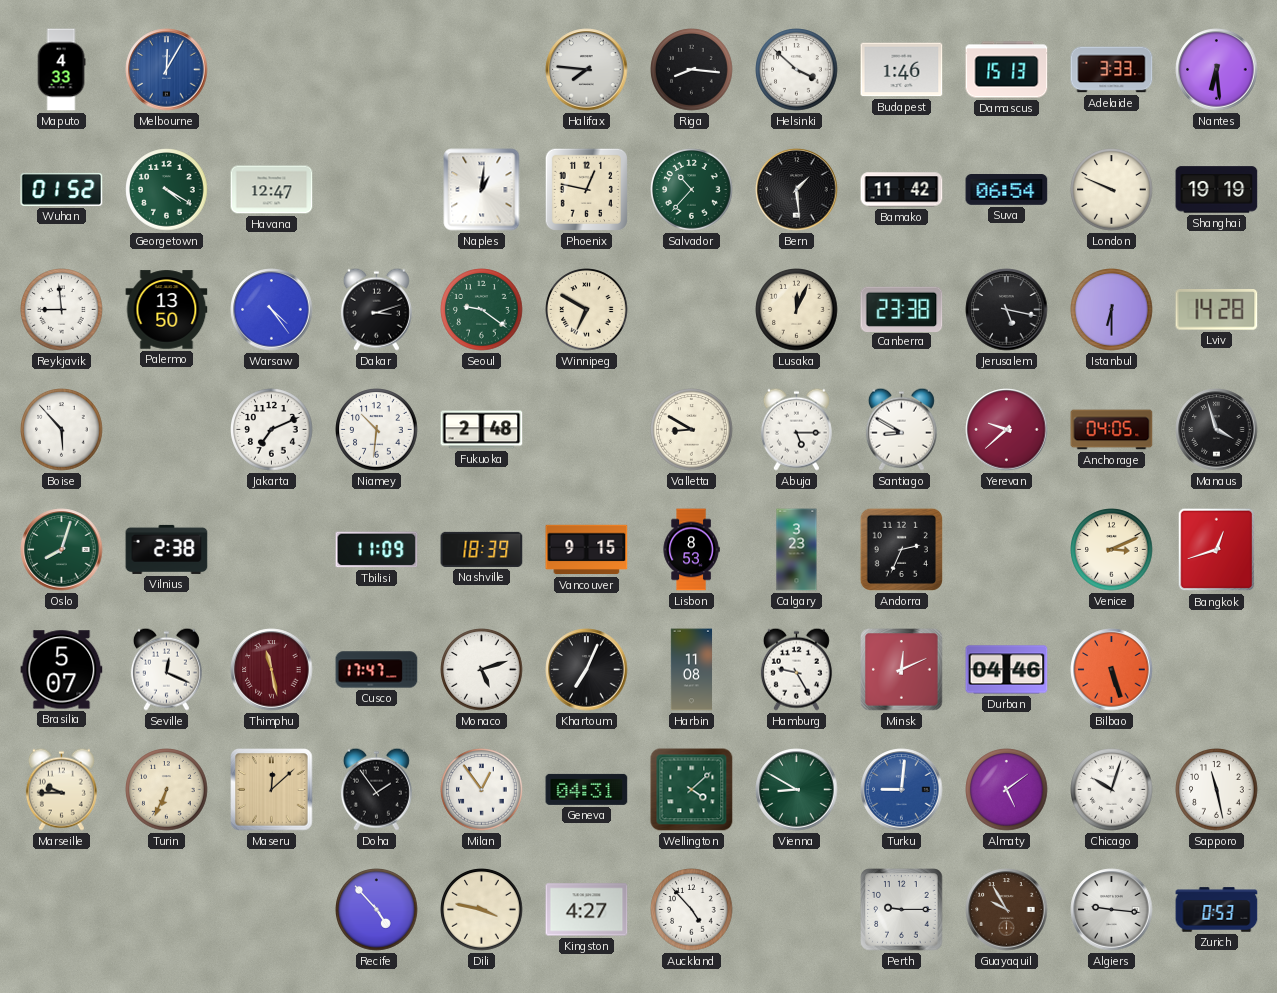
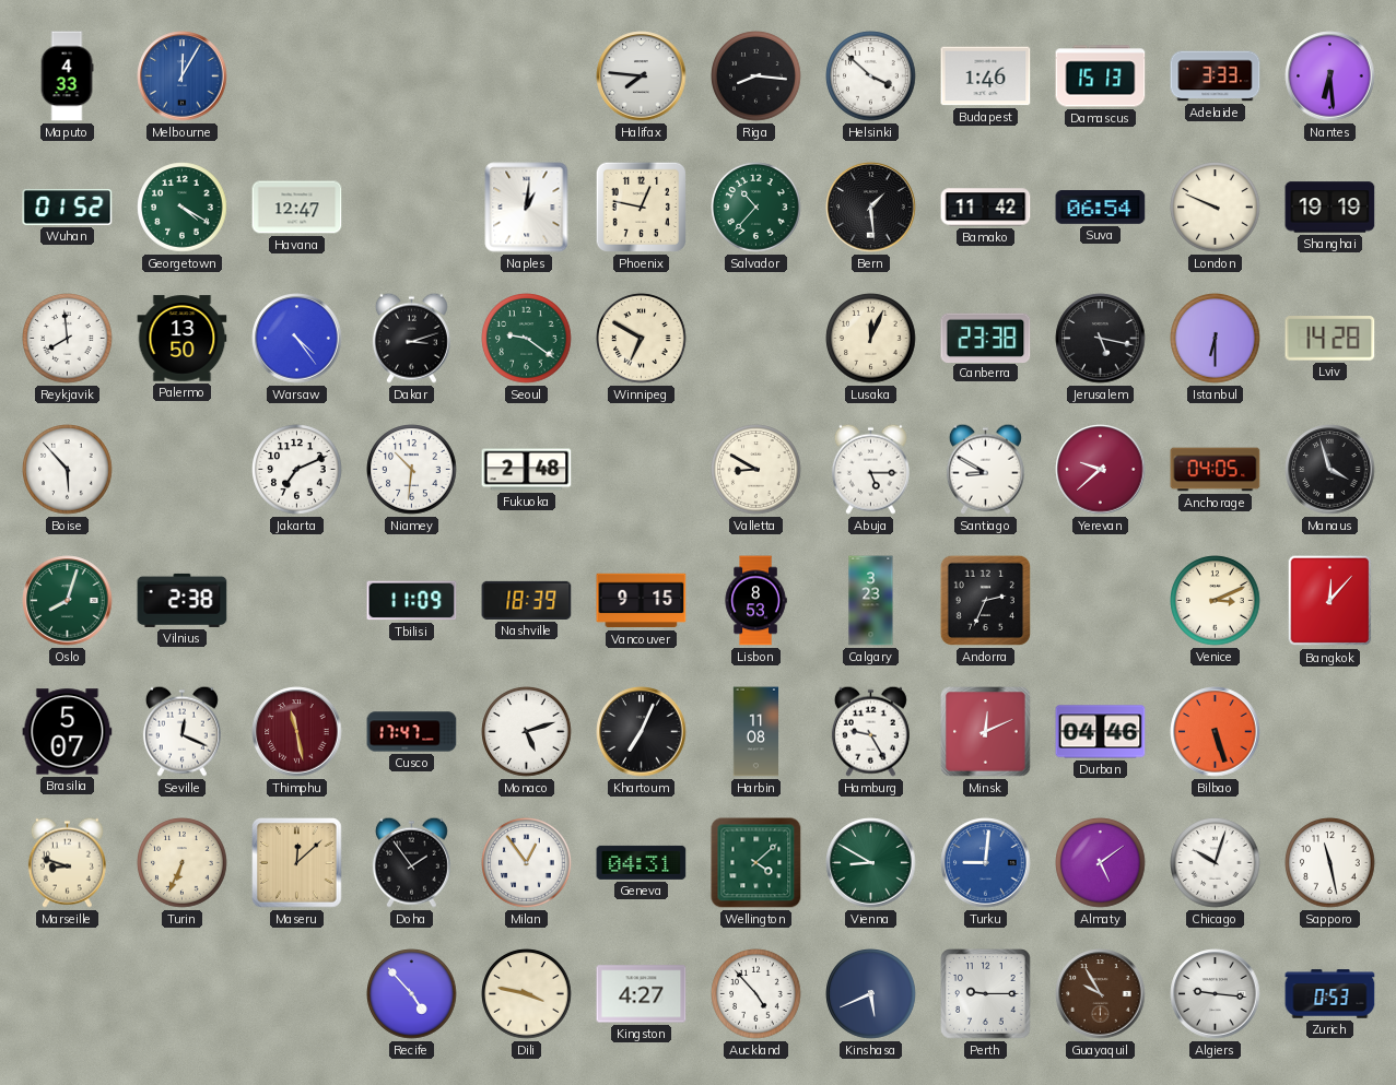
Reykjavik: 8:59 -> 7:59 (68, 339)
Bangkok: 12:42 -> 12:07 (1330, 601)
Marseille: 9:45 -> 8:48 (67, 862)
Kinshasa: none -> 5:41 (871, 994)
